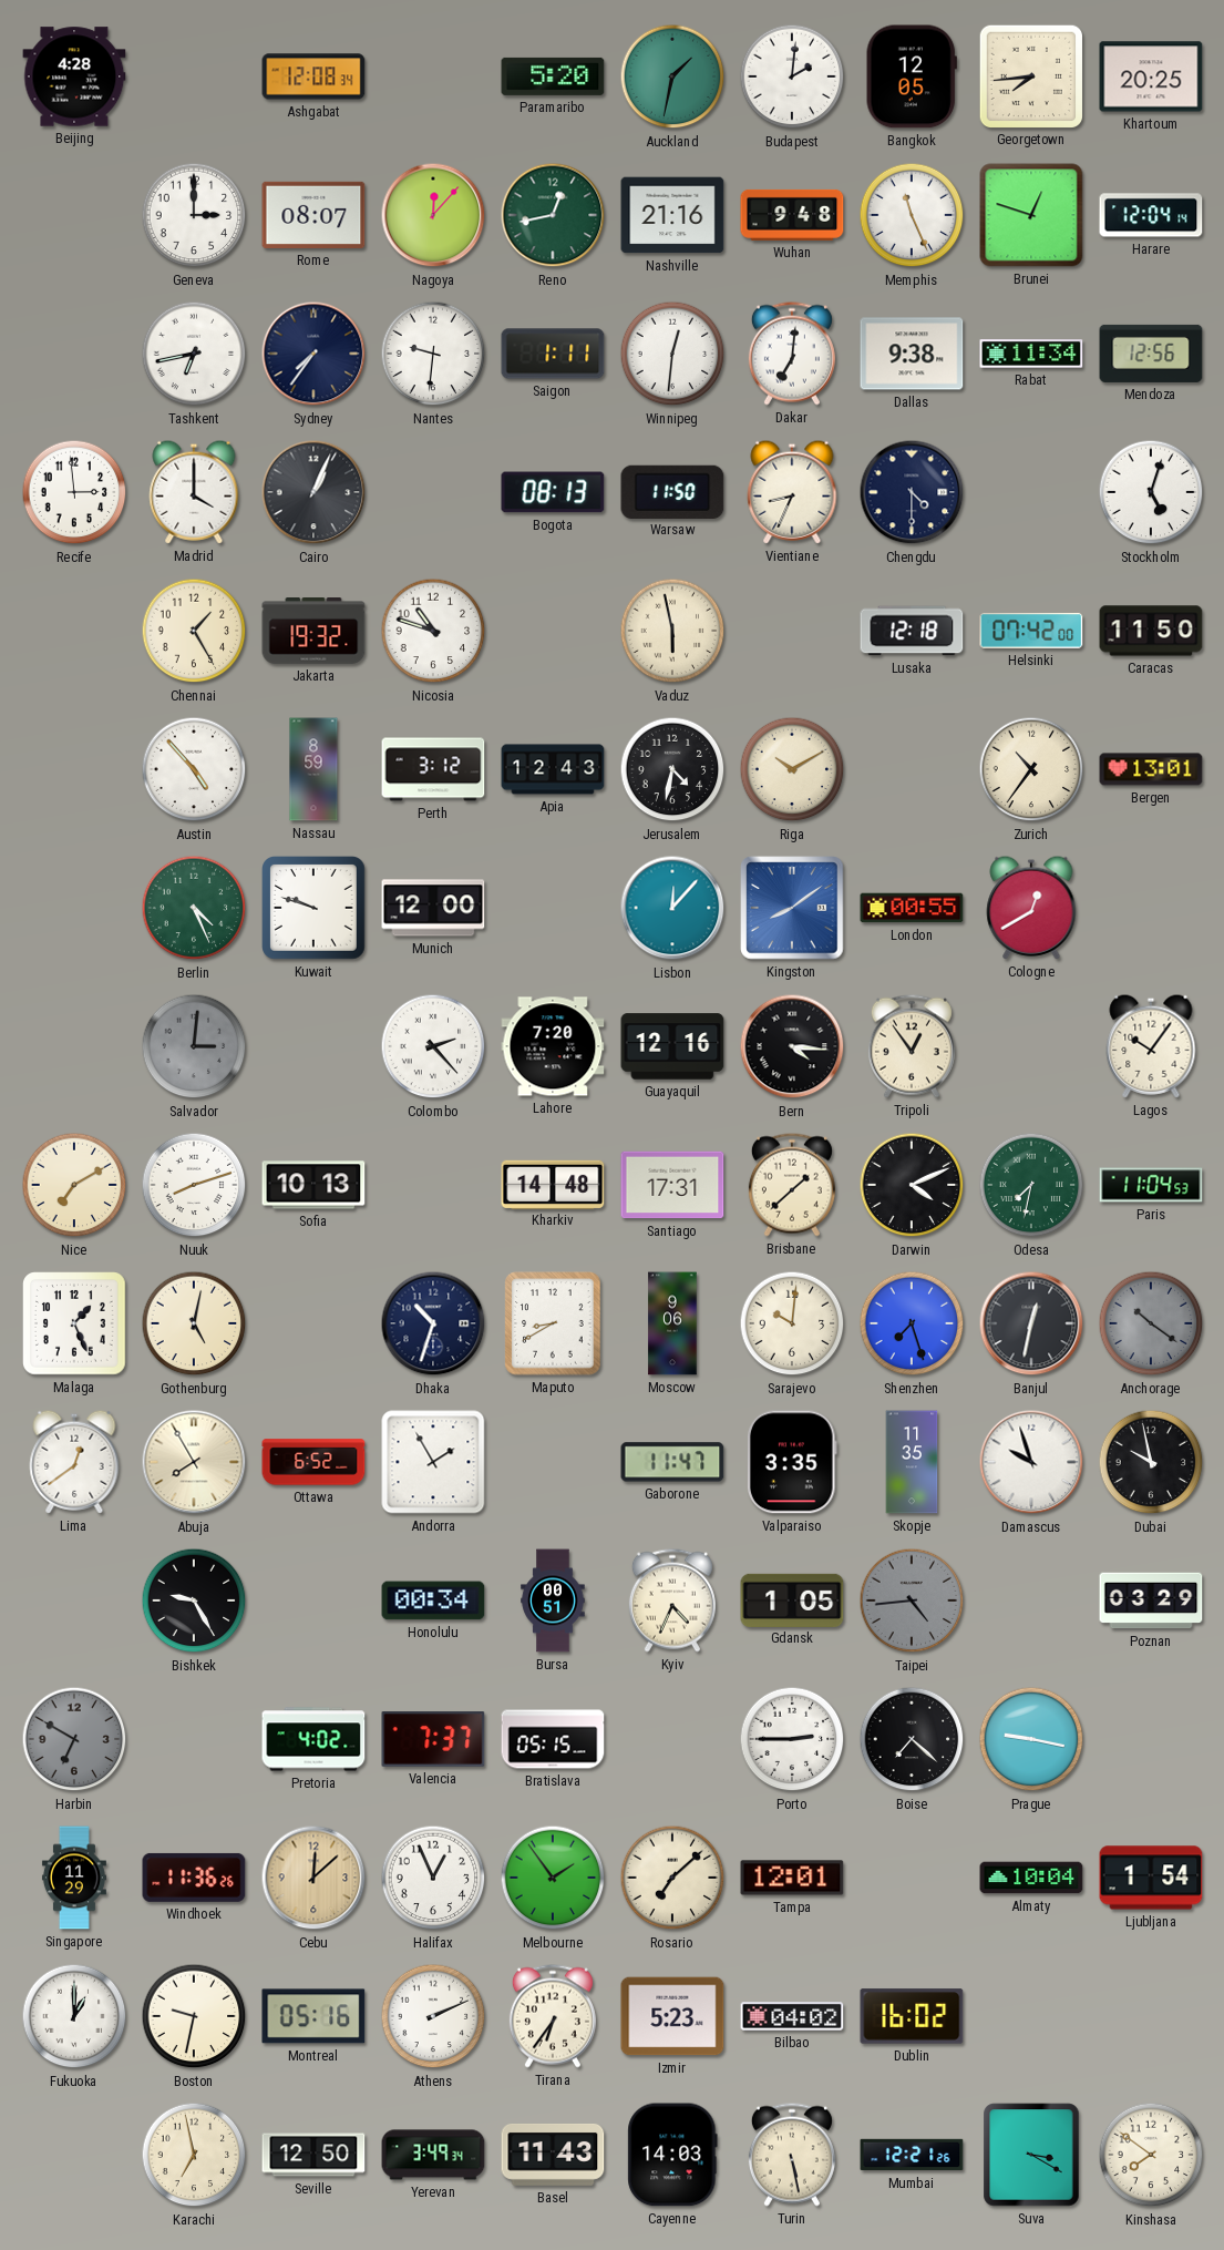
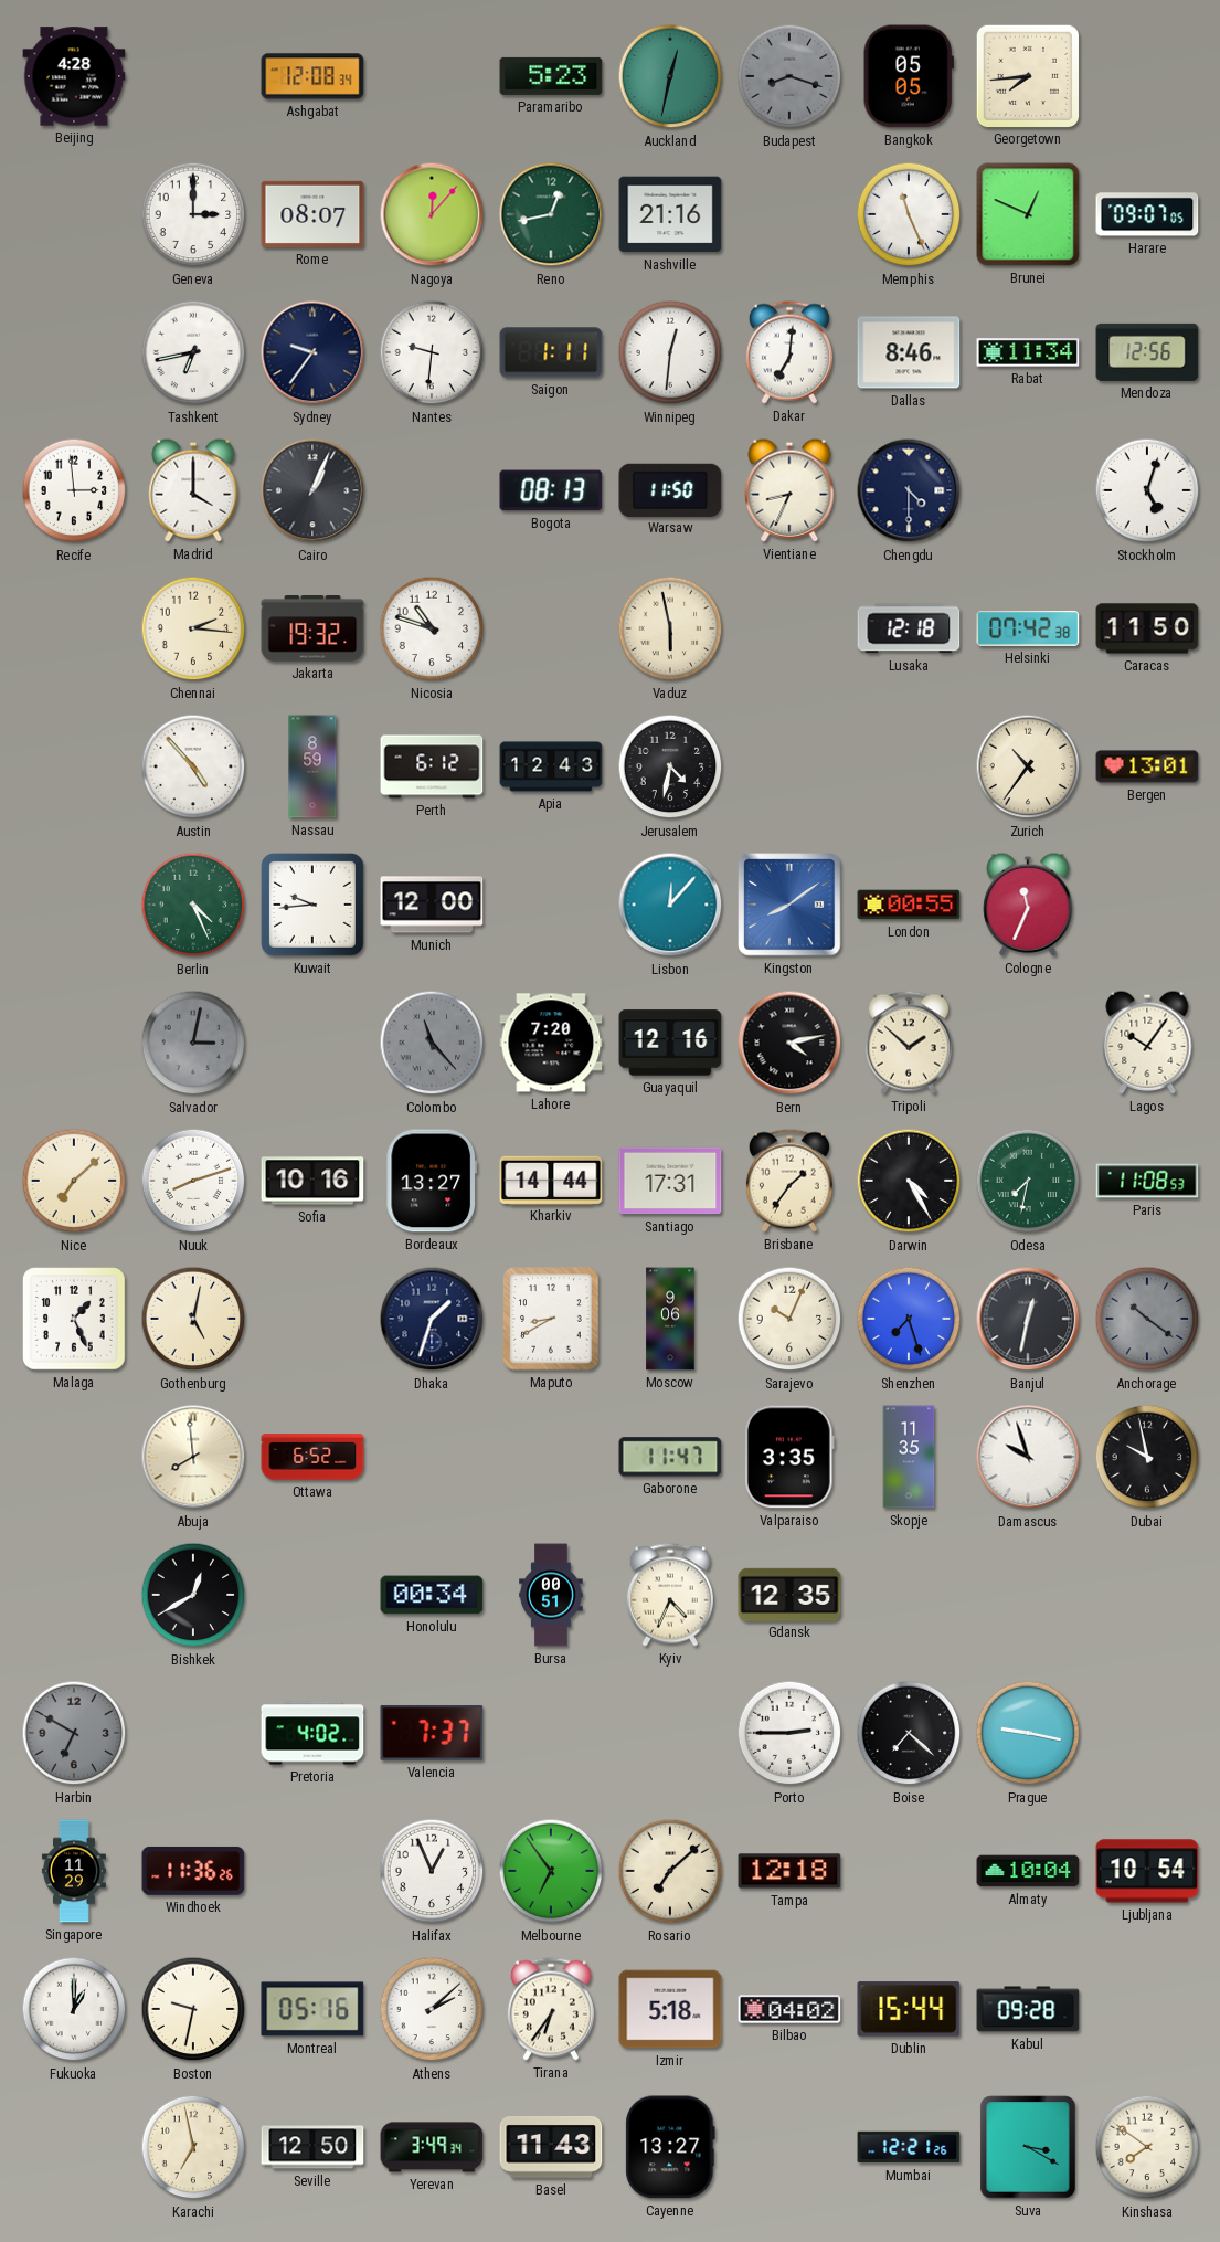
Paramaribo: 5:20 -> 5:23 (551, 76)
Auckland: 1:32 -> 12:32 (670, 76)
Budapest: 2:01 -> 8:18 (789, 76)
Budapest dial: white -> grey (789, 76)
Bangkok: 12:05 -> 05:05 (909, 76)
Khartoum: 20:25 -> none (1151, 76)
Wuhan: 9:48 -> none (792, 215)
Brunei: 12:48 -> 12:49 (1028, 214)
Harare: 12:04 -> 09:07 (1147, 214)
Sydney: 7:36 -> 9:36 (312, 352)
Dallas: 9:38 -> 8:46 (909, 352)
Chennai: 1:25 -> 2:16 (193, 628)
Helsinki: 07:42:00 -> 07:42:38 (1028, 628)
Perth: 3:12 -> 6:12 (432, 766)
Riga: 10:10 -> none (792, 769)
Kuwait: 9:48 -> 9:44 (314, 906)
Cologne: 12:40 -> 11:34 (1028, 905)
Salvador: 3:01 -> 3:02 (193, 1043)
Colombo: 2:23 -> 11:23 (432, 1043)
Colombo dial: white -> grey (432, 1043)
Bern: 4:16 -> 4:13 (789, 1043)
Tripoli: 12:54 -> 1:52 (909, 1043)
Nice: 7:10 -> 7:08 (74, 1181)
Sofia: 10:13 -> 10:16 (312, 1181)
Bordeaux: none -> 13:27 (431, 1181)
Kharkiv: 14:48 -> 14:44 (551, 1180)
Brisbane: 1:38 -> 1:36 (789, 1181)
Darwin: 4:11 -> 4:25 (909, 1181)
Paris: 11:04 -> 11:08 (1147, 1181)
Dhaka: 10:33 -> 1:33 (432, 1319)
Sarajevo: 10:01 -> 10:04 (789, 1319)
Lima: 12:39 -> none (74, 1462)
Abuja: 7:55 -> 7:59 (193, 1457)
Andorra: 1:55 -> none (433, 1462)
Bishkek: 9:25 -> 12:40 (193, 1595)
Gdansk: 1:05 -> 12:35 (789, 1594)
Taipei: 4:44 -> none (912, 1600)
Poznan: 03:29 -> none (1151, 1600)
Bratislava: 05:15 -> none (553, 1739)
Cebu: 12:08 -> none (313, 1878)
Melbourne: 1:54 -> 6:54 (551, 1871)
Tampa: 12:01 -> 12:18 (789, 1871)
Ljubljana: 1:54 -> 10:54 (1147, 1871)
Athens: 2:11 -> 2:08 (432, 2009)
Izmir: 5:23 -> 5:18 (670, 2009)
Dublin: 16:02 -> 15:44 (909, 2009)
Kabul: none -> 09:28 (1028, 2009)
Cayenne: 14:03 -> 13:27 (670, 2147)
Turin: 5:28 -> none (792, 2155)
